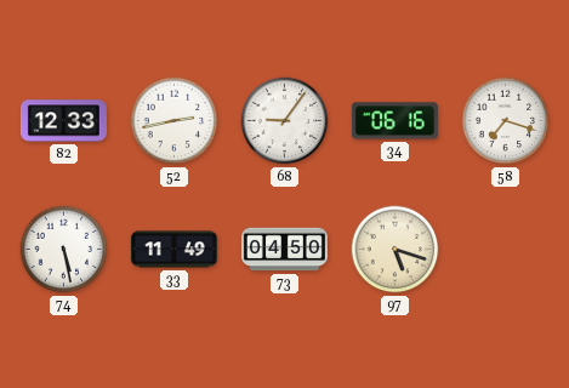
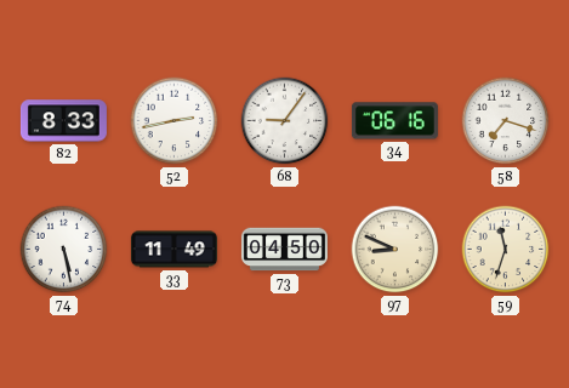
82: 12:33 -> 8:33 (63, 121)
97: 5:18 -> 8:49 (396, 250)
59: none -> 11:33 (506, 250)
